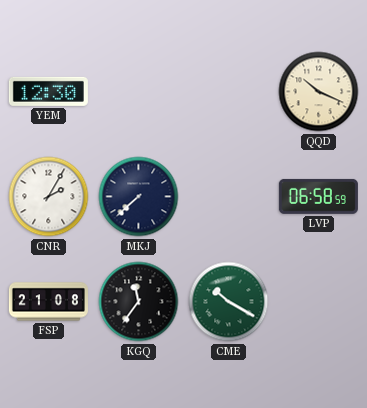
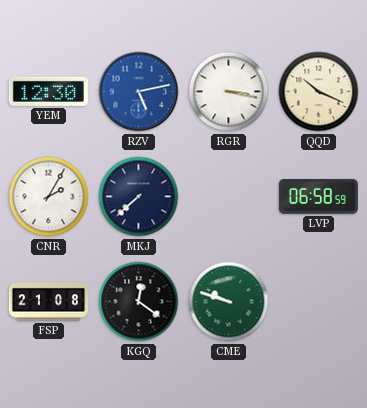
RZV: none -> 5:13 (139, 92)
RGR: none -> 3:17 (229, 92)
KGQ: 11:36 -> 12:21 (139, 302)
CME: 10:20 -> 9:48 (229, 302)
